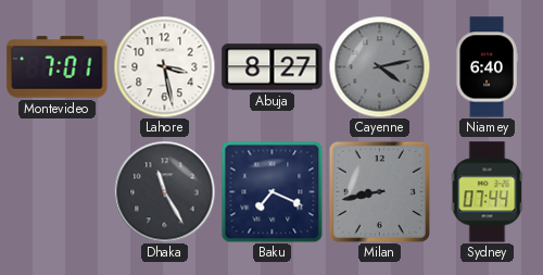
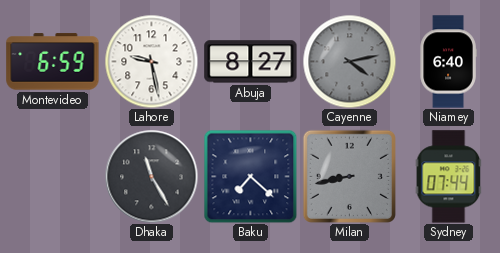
Montevideo: 7:01 -> 6:59 (53, 62)
Lahore: 3:28 -> 9:28 (151, 61)
Baku: 7:19 -> 7:22 (250, 176)
